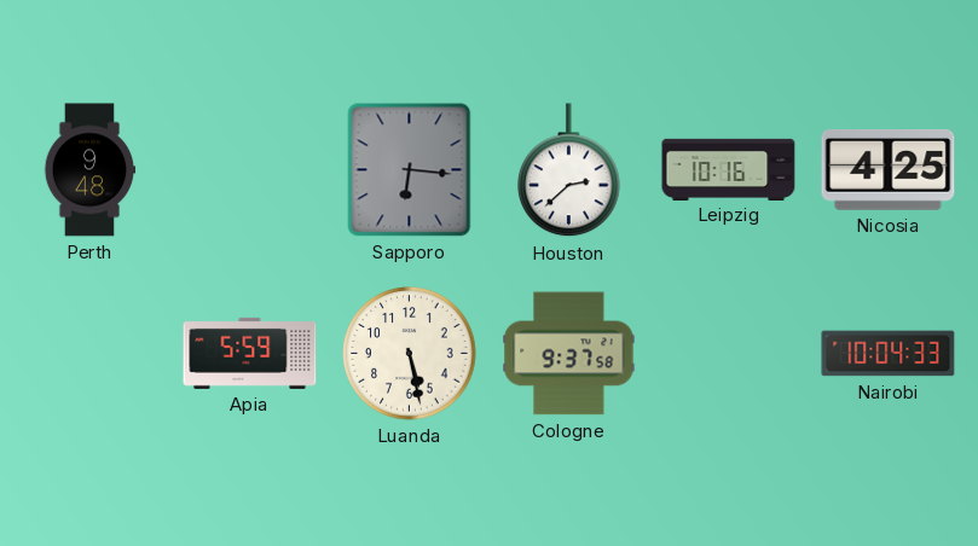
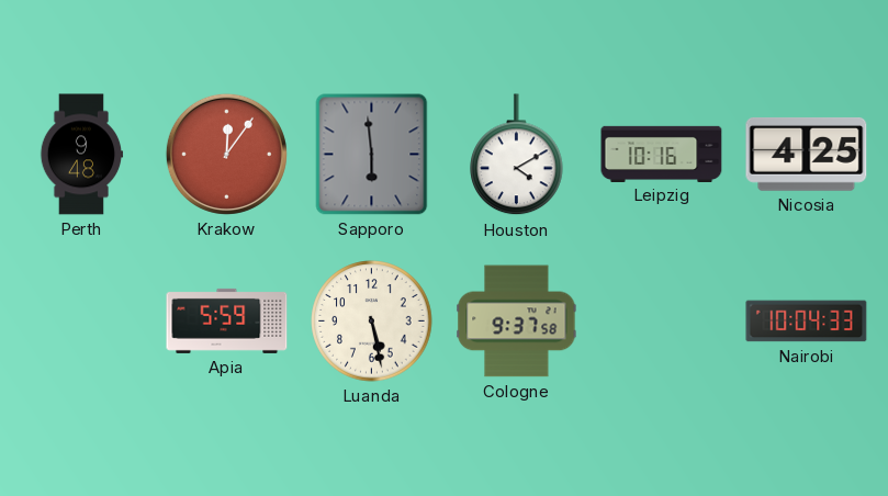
Krakow: none -> 12:06 (226, 154)
Sapporo: 6:16 -> 5:59 (372, 155)
Houston: 2:38 -> 4:10 (517, 155)
